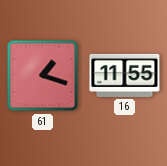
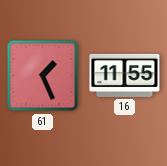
61: 1:18 -> 1:26 (43, 76)
